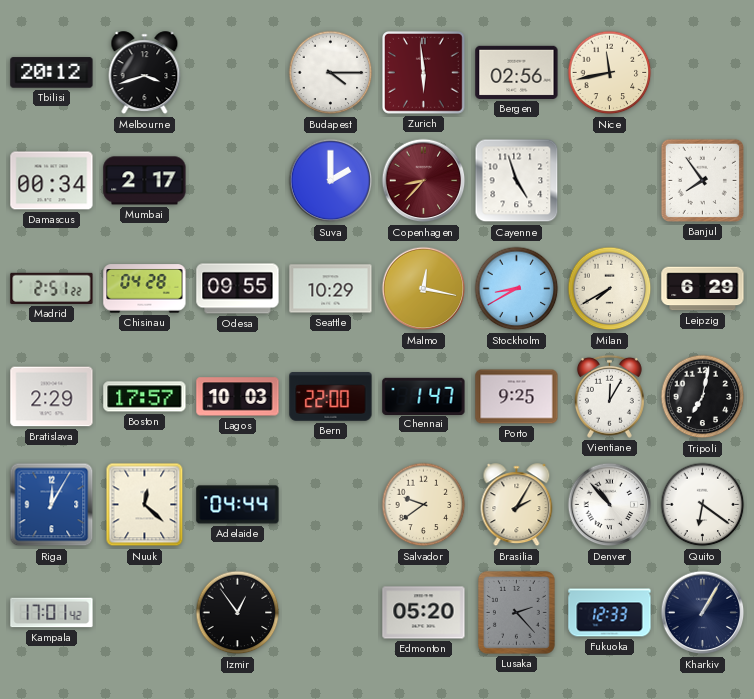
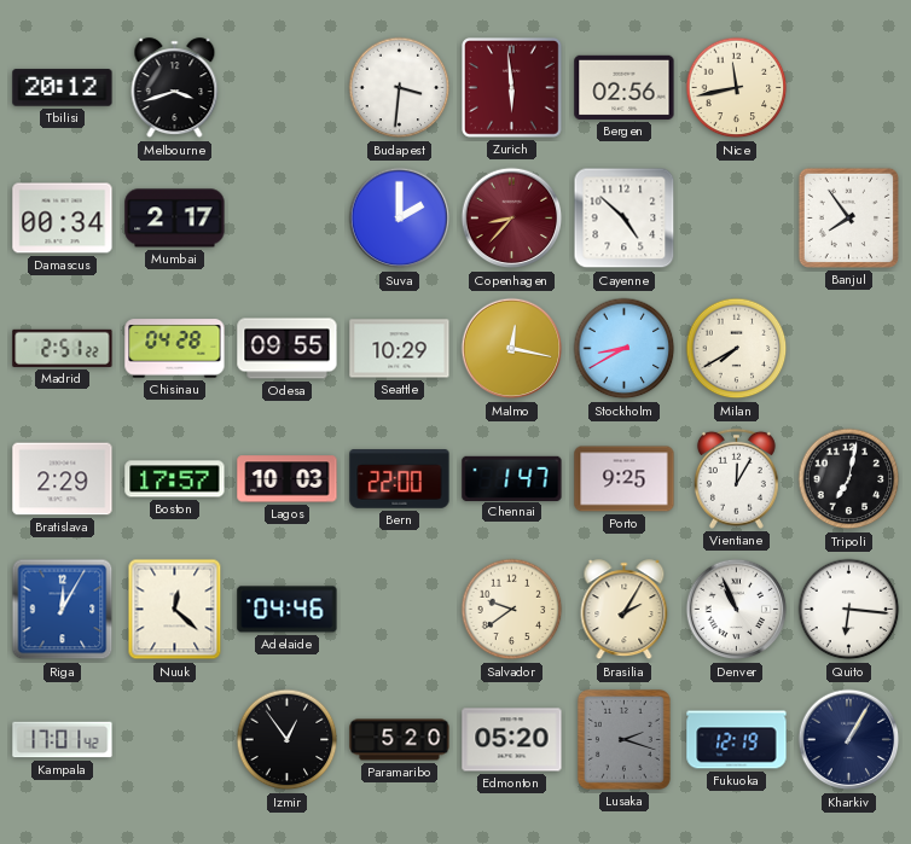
Budapest: 4:15 -> 3:31 (400, 88)
Cayenne: 4:57 -> 4:52 (625, 219)
Leipzig: 6:29 -> none (703, 289)
Adelaide: 04:44 -> 04:46 (288, 610)
Denver: 10:53 -> 10:56 (737, 610)
Quito: 6:21 -> 6:16 (849, 610)
Paramaribo: none -> 5:20 (400, 740)
Lusaka: 2:23 -> 2:18 (623, 739)
Fukuoka: 12:33 -> 12:19 (737, 740)
